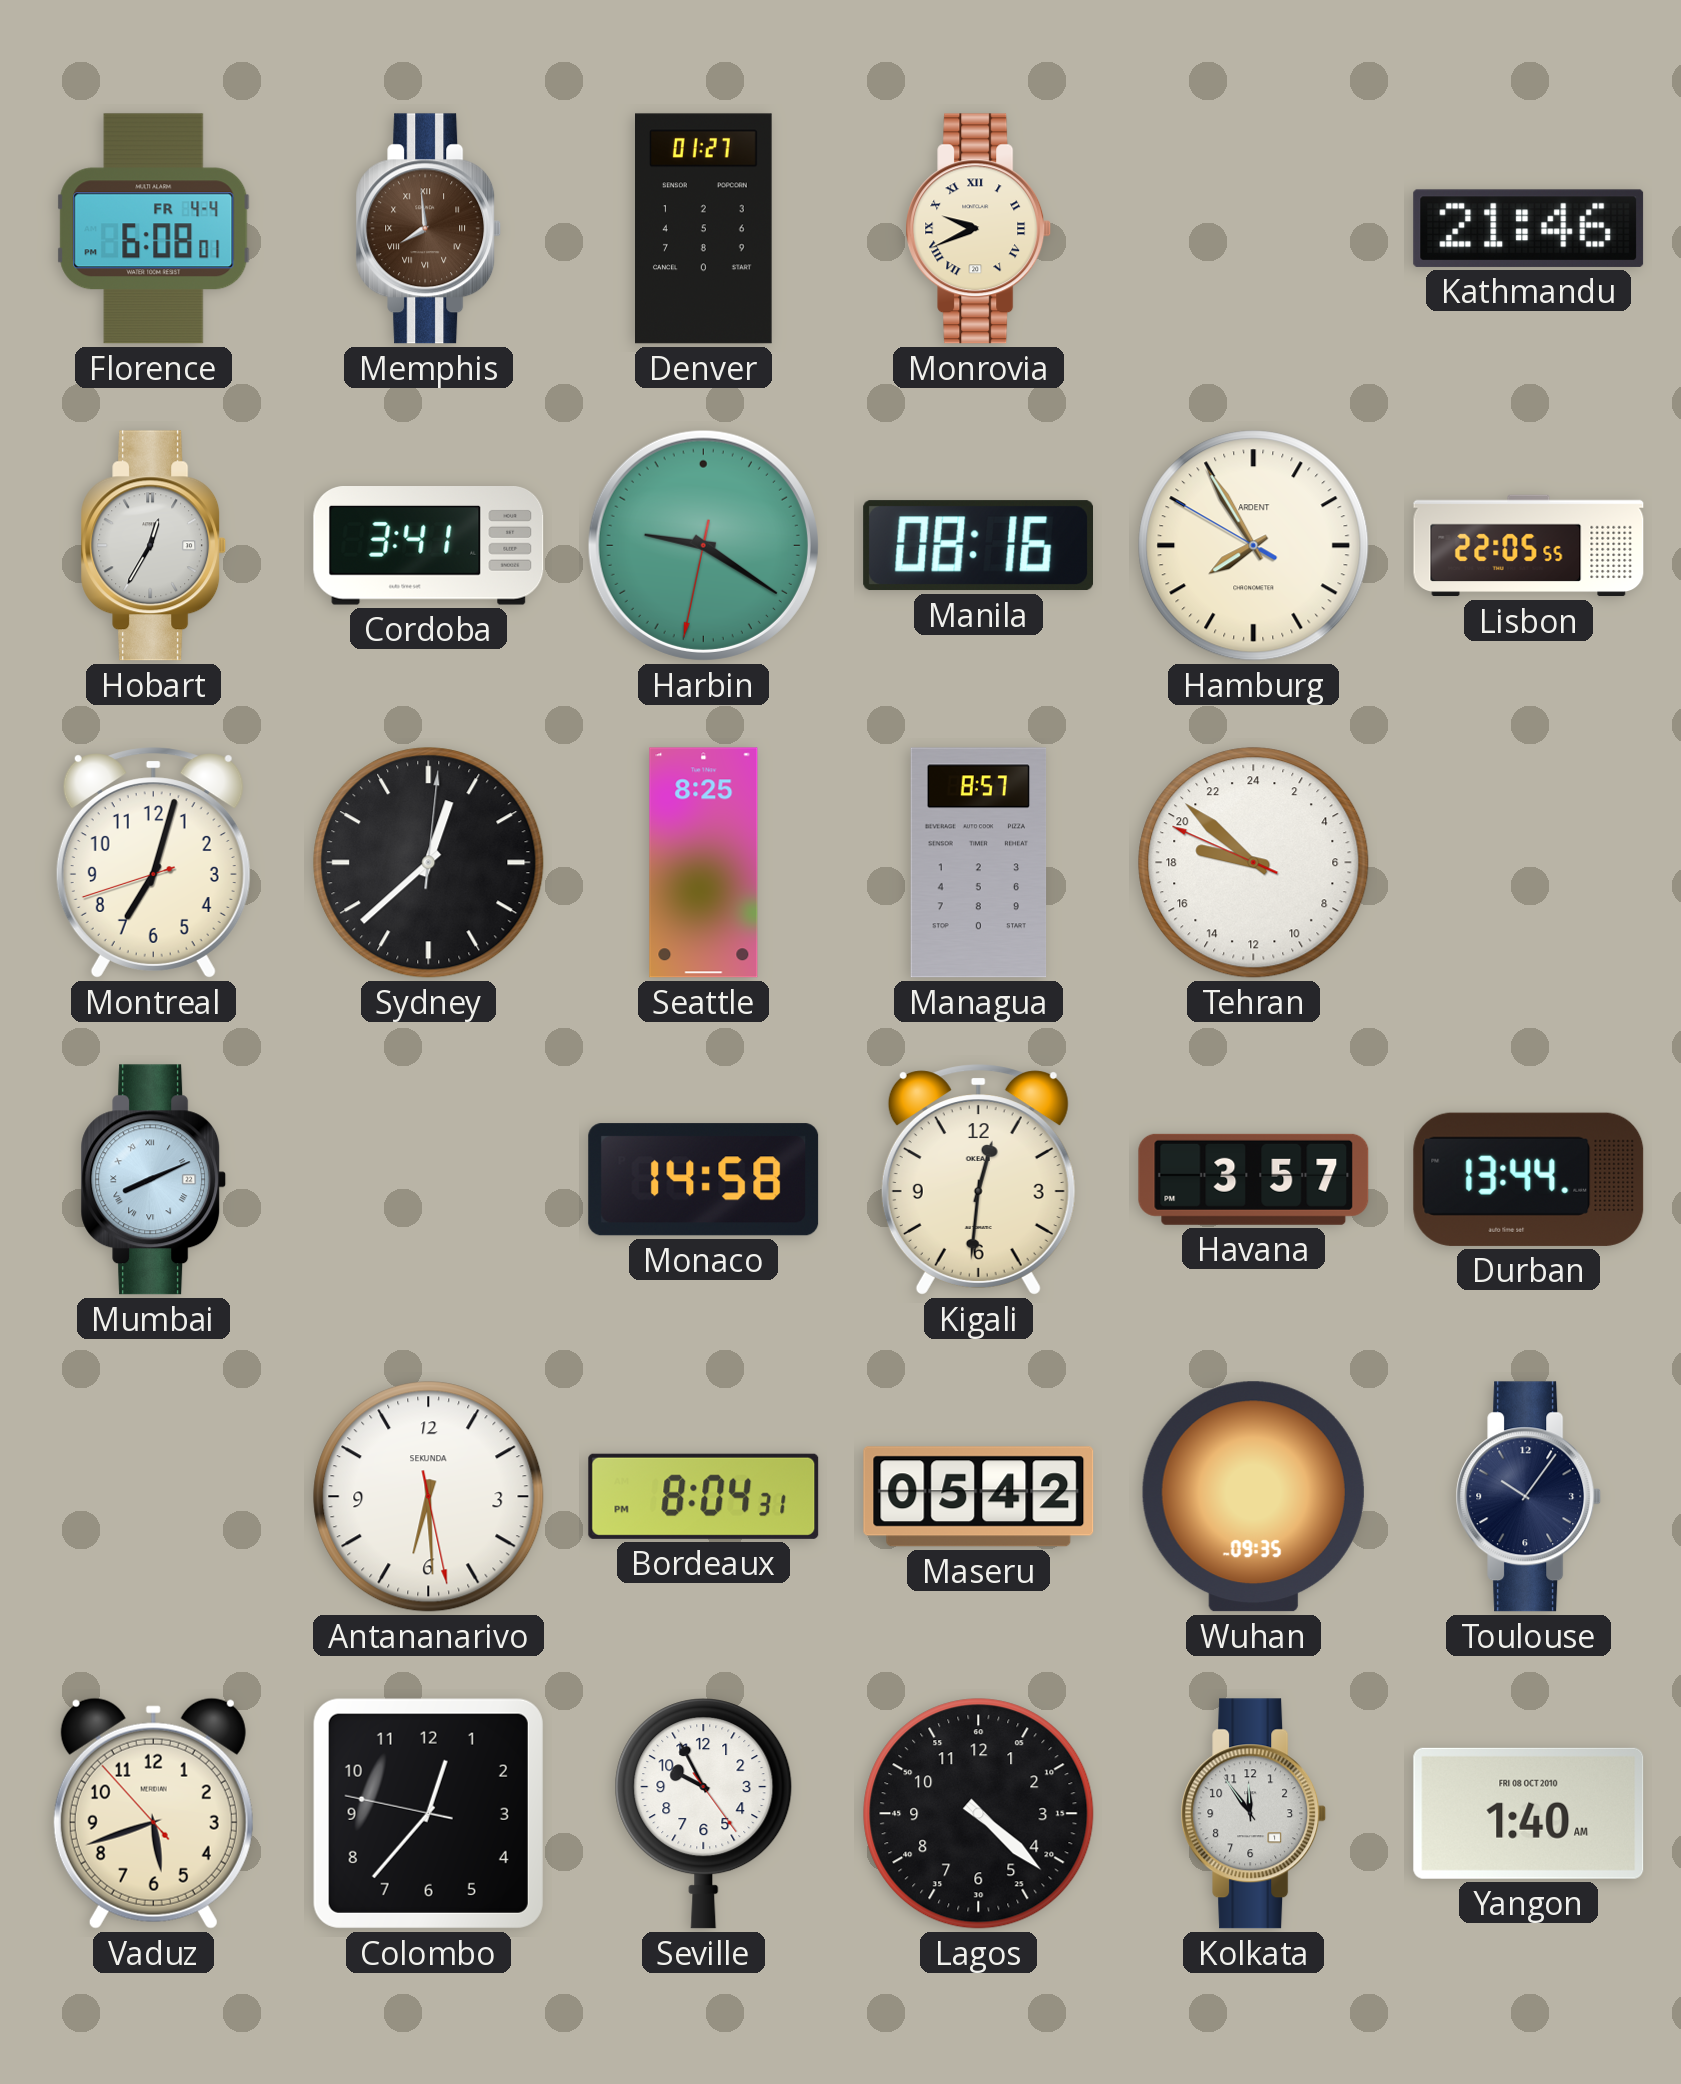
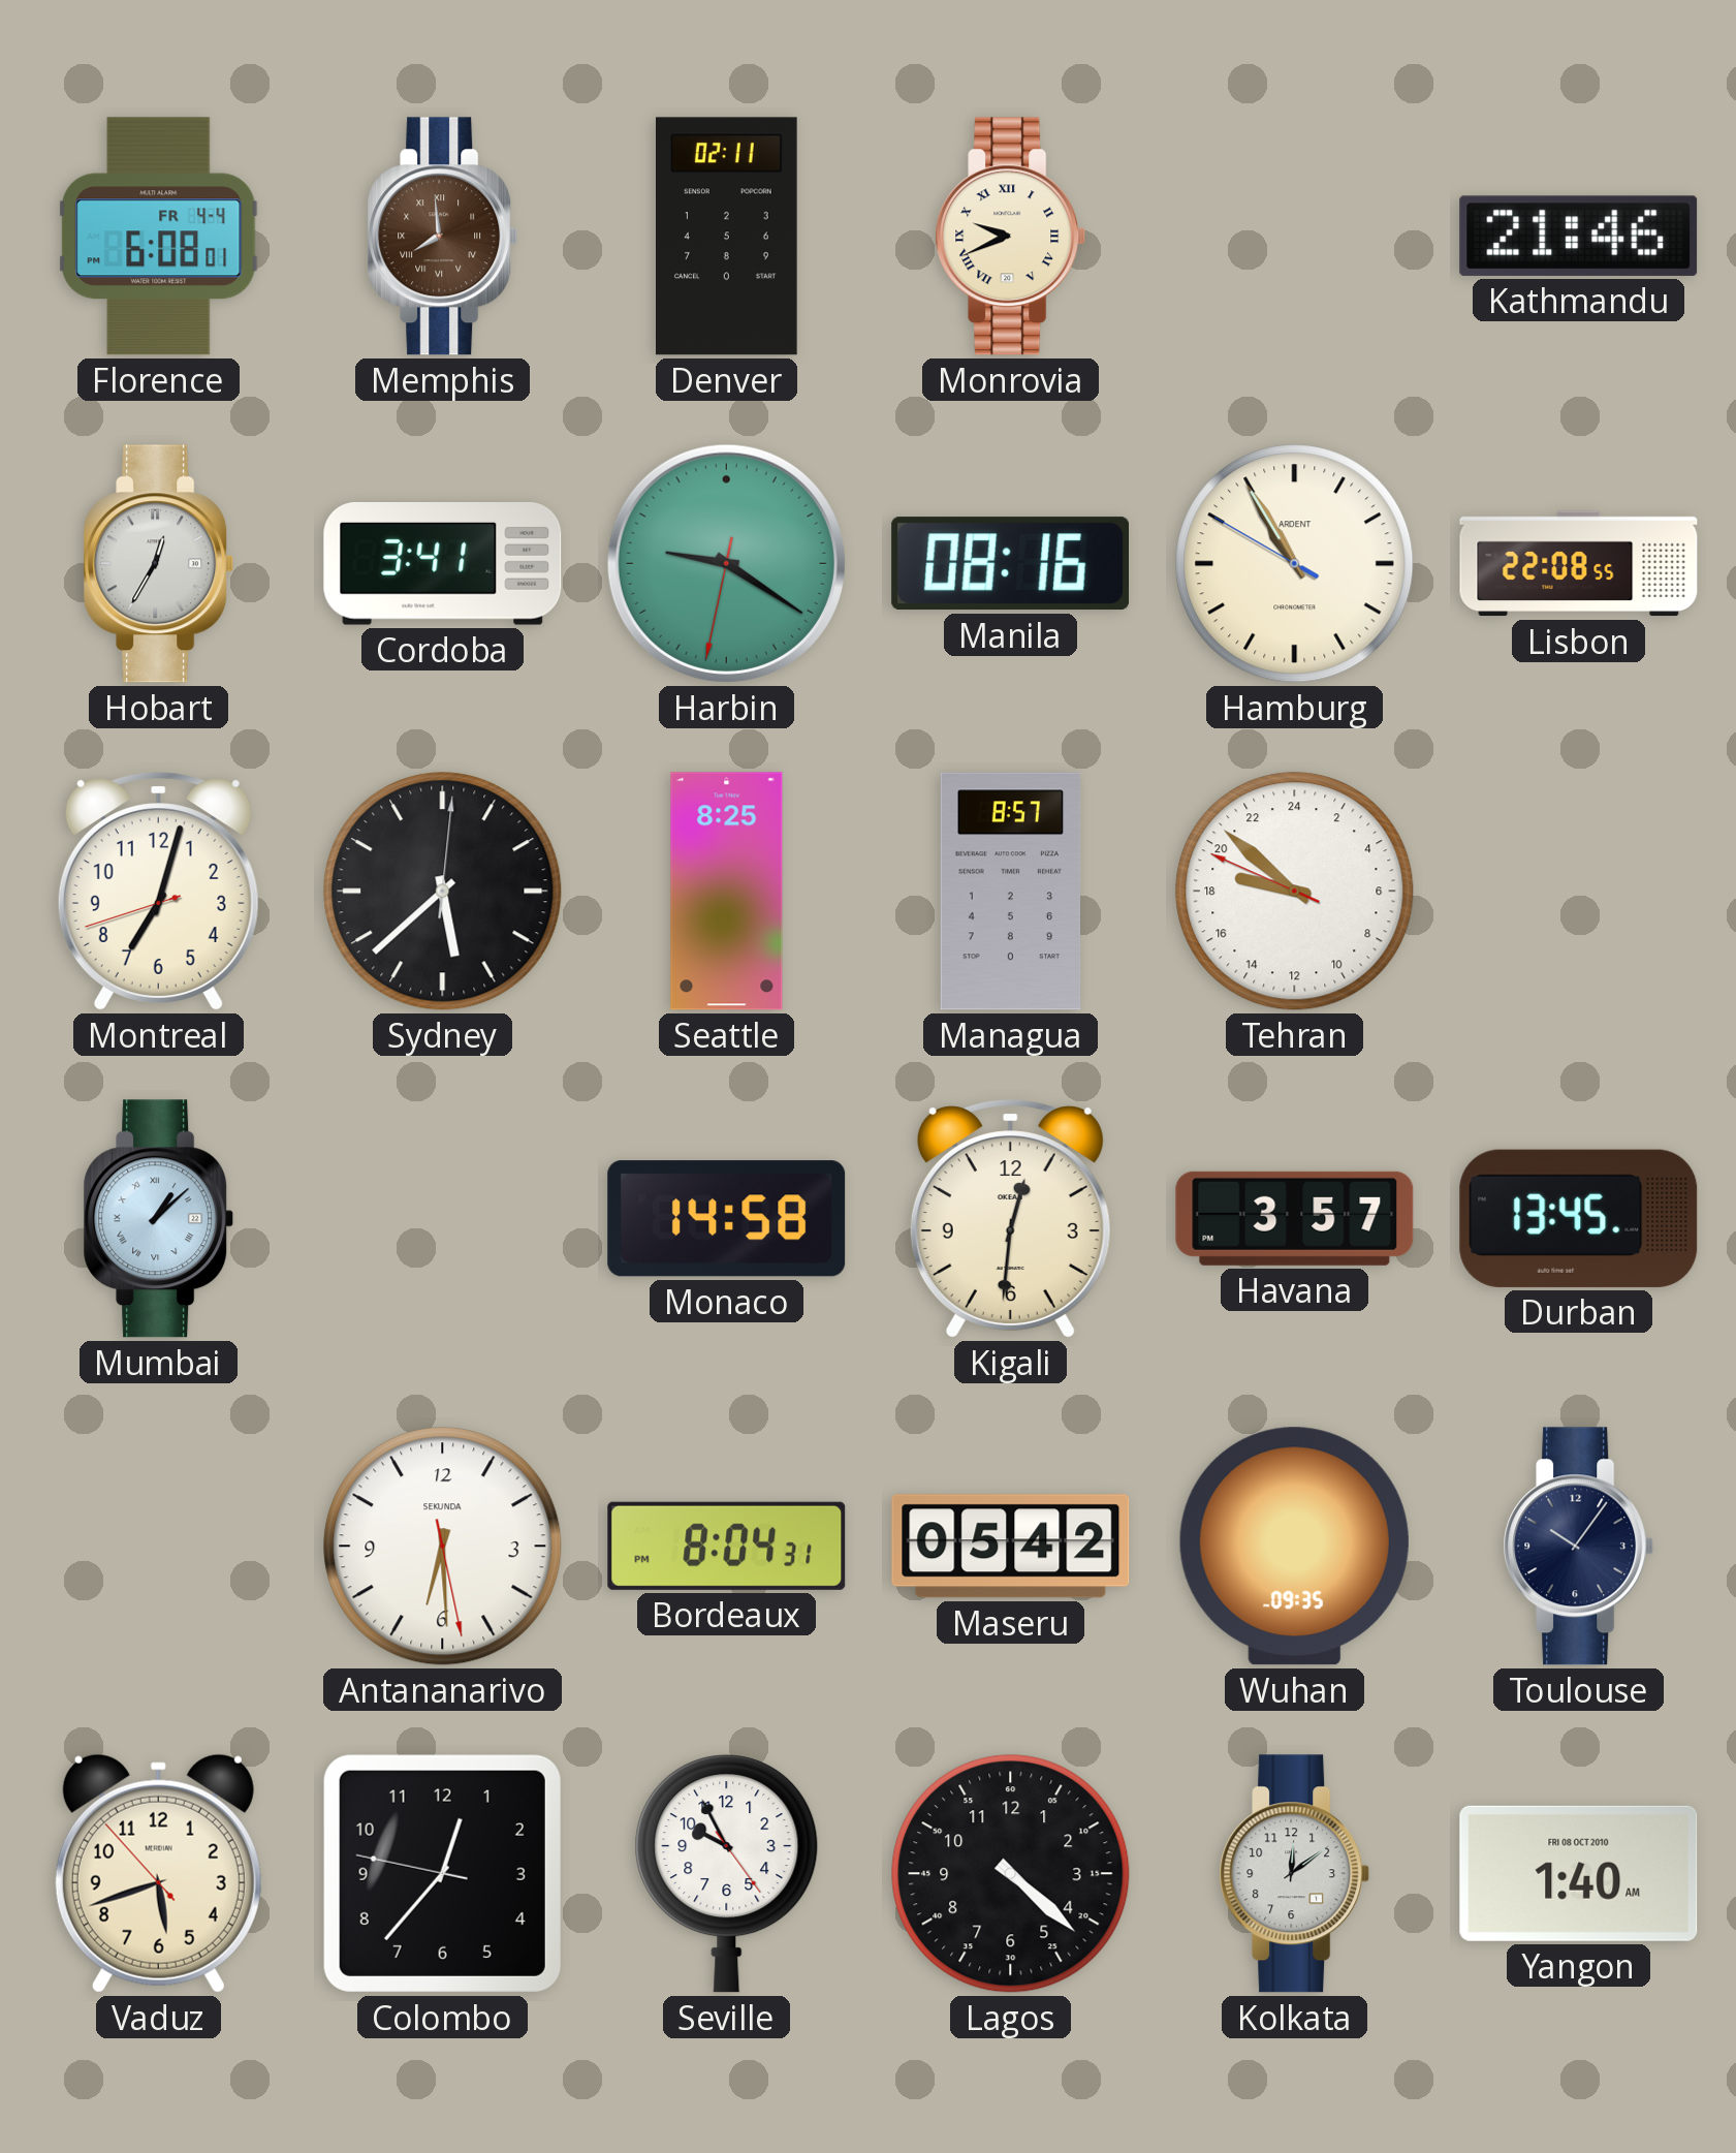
Denver: 01:27 -> 02:11 (727, 237)
Hamburg: 7:54 -> 10:54 (1295, 564)
Lisbon: 22:05 -> 22:08 (1579, 564)
Sydney: 12:38 -> 5:38 (443, 892)
Mumbai: 8:11 -> 1:08 (159, 1219)
Durban: 13:44 -> 13:45 (1579, 1218)
Kolkata: 11:54 -> 12:09 (1295, 1874)
